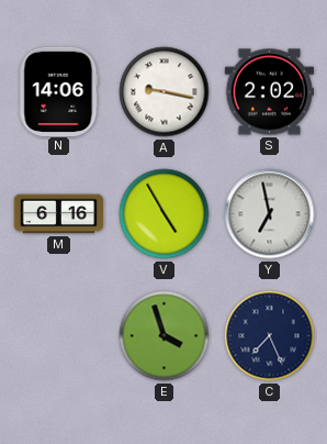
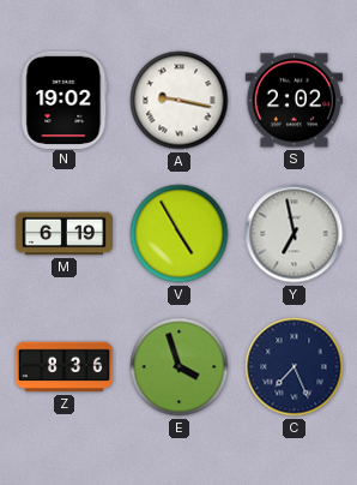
N: 14:06 -> 19:02 (65, 100)
M: 6:16 -> 6:19 (65, 234)
Z: none -> 8:36 (65, 367)
